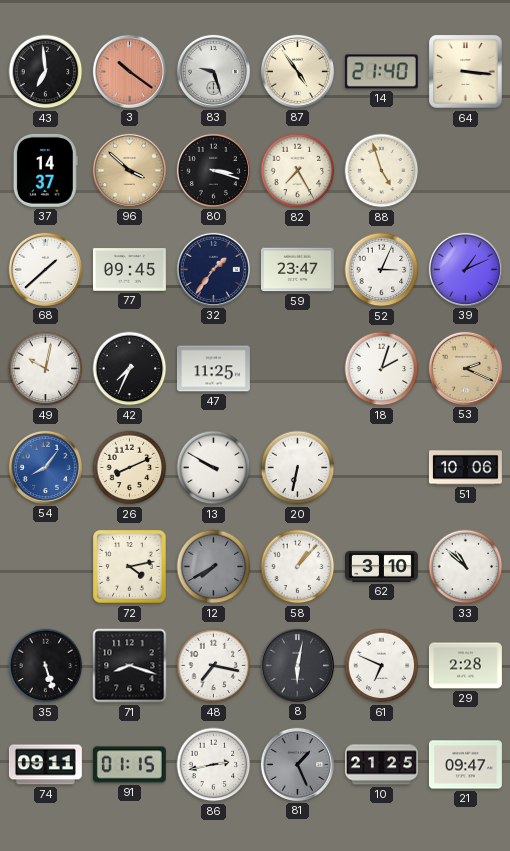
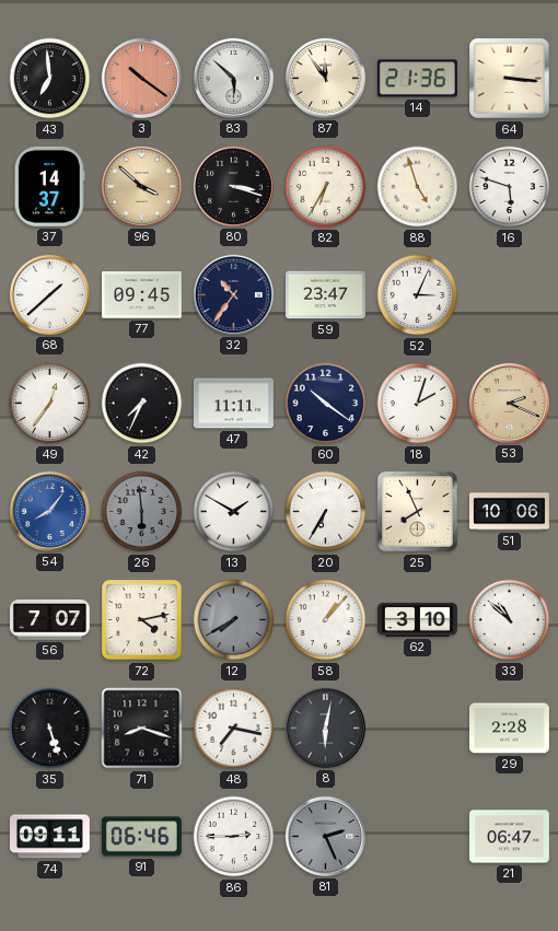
83: 9:27 -> 5:52 (233, 78)
87: 4:54 -> 11:54 (325, 78)
14: 21:40 -> 21:36 (417, 79)
82: 7:25 -> 6:35 (326, 187)
16: none -> 5:48 (510, 187)
32: 1:36 -> 10:36 (233, 294)
39: 1:11 -> none (465, 269)
49: 10:02 -> 12:36 (50, 404)
47: 11:25 -> 11:11 (233, 404)
60: none -> 10:21 (326, 404)
26: 8:11 -> 5:59 (142, 512)
26 dial: cream -> grey (142, 512)
13: 9:50 -> 1:50 (234, 512)
20: 6:32 -> 6:35 (326, 512)
25: none -> 7:56 (418, 512)
56: none -> 7:07 (49, 620)
61: 6:49 -> none (382, 666)
91: 01:15 -> 06:46 (141, 837)
86: 2:43 -> 2:45 (234, 837)
81: 1:26 -> 2:26 (325, 836)
10: 21:25 -> none (381, 765)
21: 09:47 -> 06:47 (509, 837)
